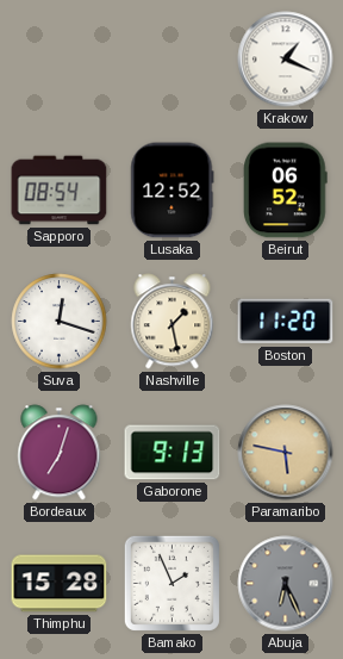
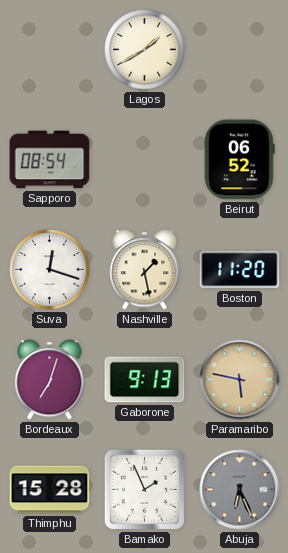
Lagos: none -> 1:40 (145, 50)
Krakow: 1:19 -> none (286, 60)
Lusaka: 12:52 -> none (173, 191)
